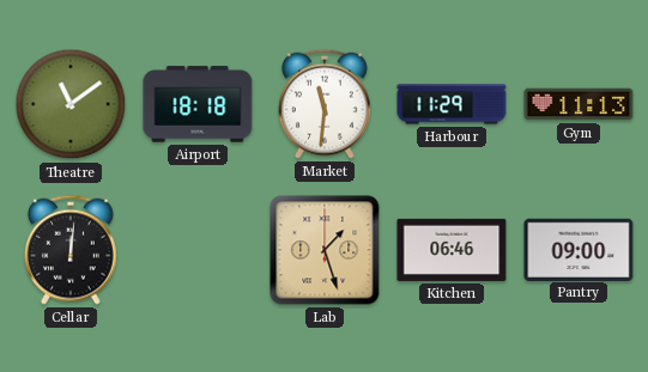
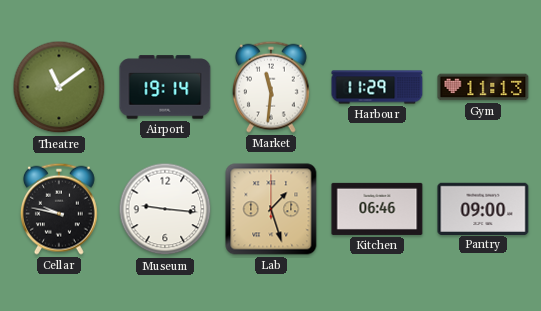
Airport: 18:18 -> 19:14 (165, 87)
Cellar: 12:01 -> 9:47 (59, 209)
Museum: none -> 9:16 (165, 209)
